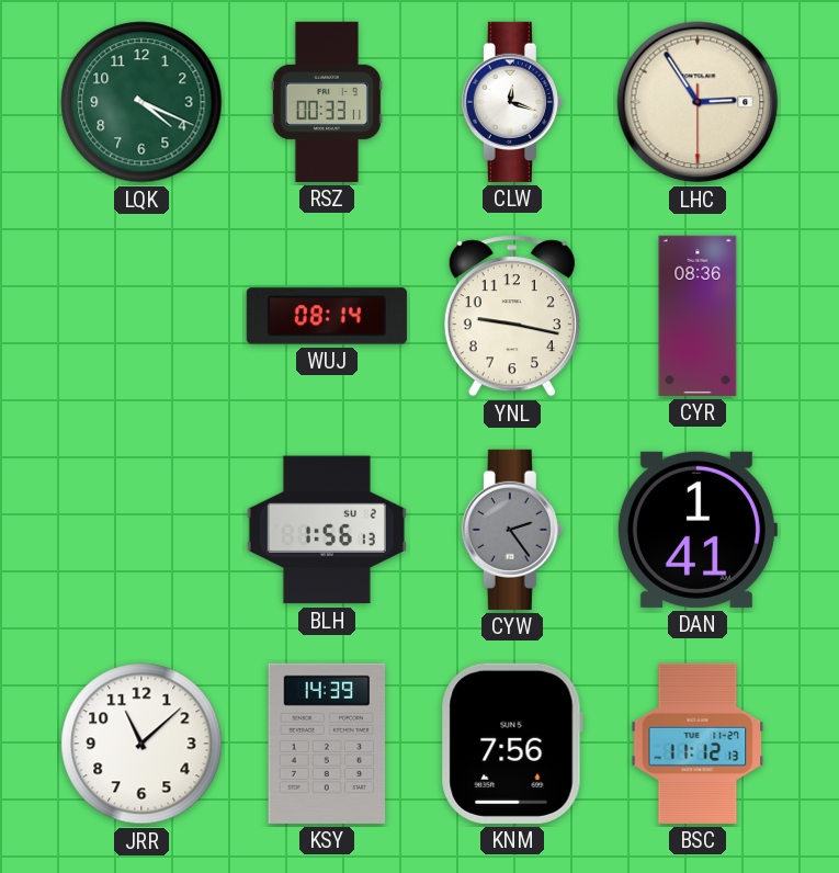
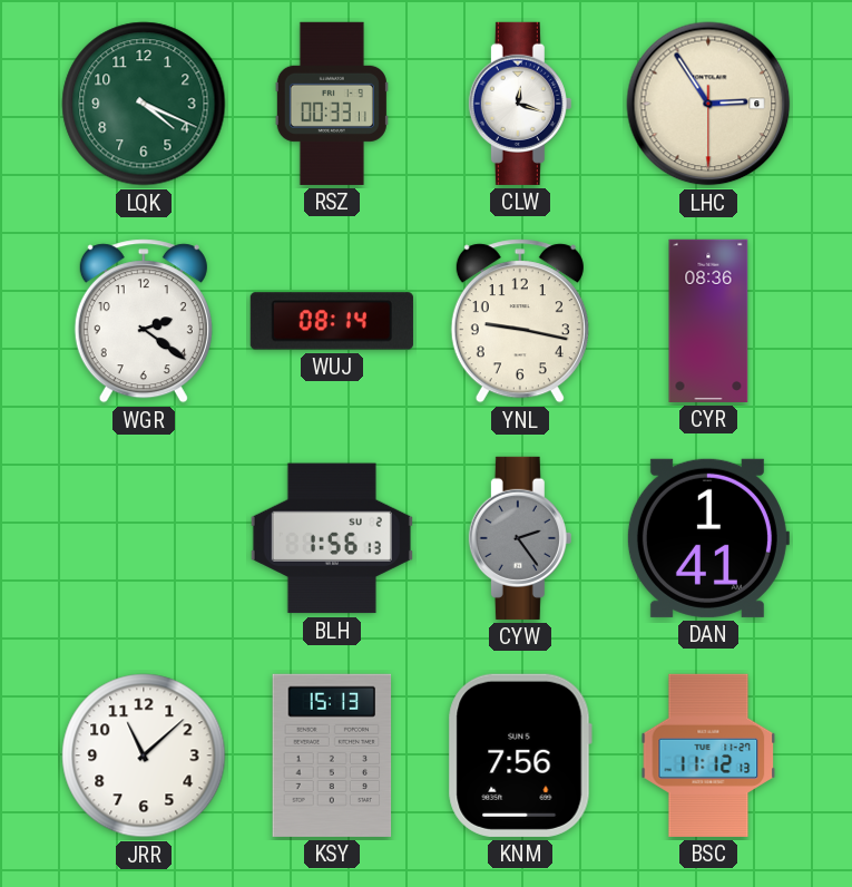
WGR: none -> 2:21 (144, 321)
KSY: 14:39 -> 15:13 (332, 756)
